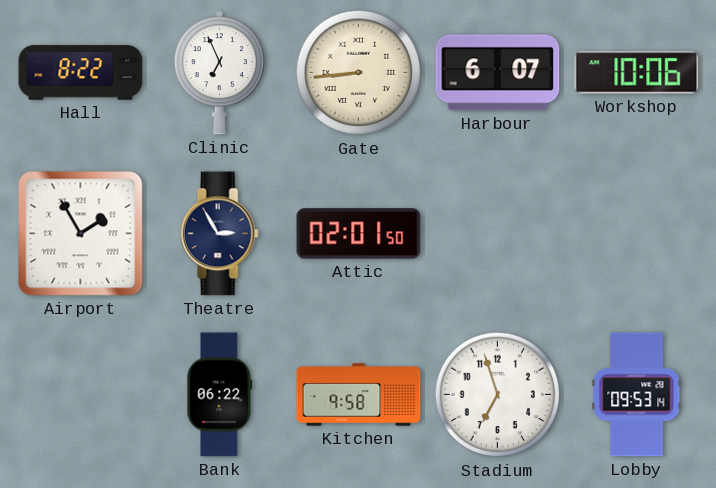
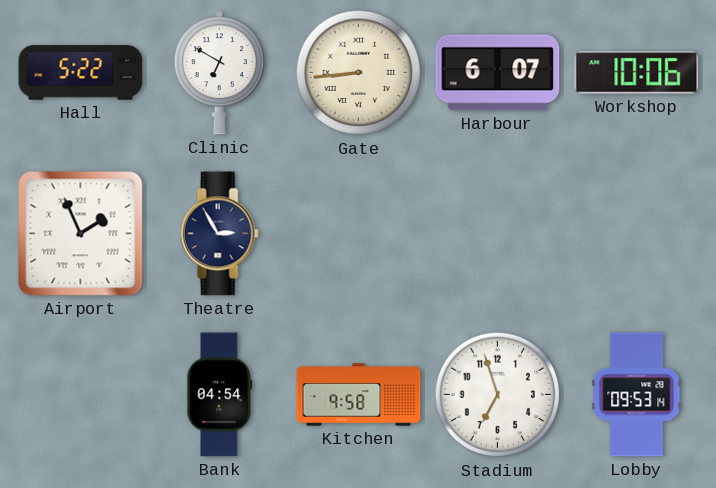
Hall: 8:22 -> 5:22 (81, 73)
Clinic: 6:56 -> 6:50 (219, 73)
Airport: 1:55 -> 1:56 (81, 234)
Attic: 02:01 -> none (359, 234)
Bank: 06:22 -> 04:54 (220, 395)
